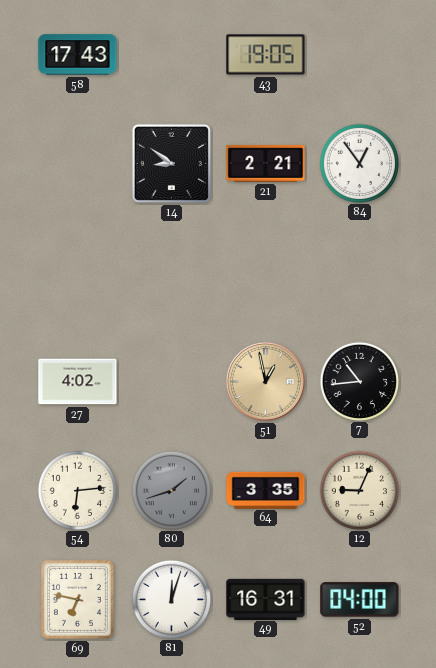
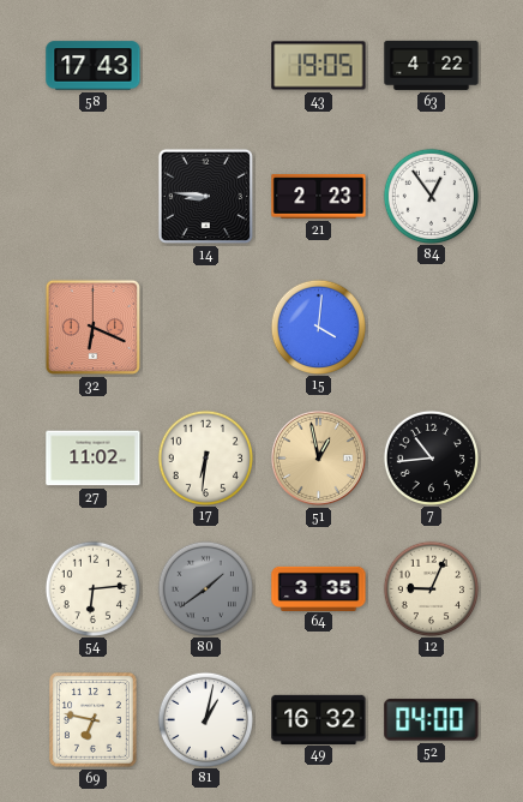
63: none -> 4:22 (432, 65)
14: 8:51 -> 8:46 (205, 196)
21: 2:21 -> 2:23 (319, 196)
32: none -> 6:19 (92, 327)
15: none -> 4:01 (318, 327)
27: 4:02 -> 11:02 (94, 459)
17: none -> 6:31 (205, 457)
80: 1:42 -> 1:39 (205, 588)
81: 12:03 -> 1:02 (205, 719)
49: 16:31 -> 16:32 (319, 719)
